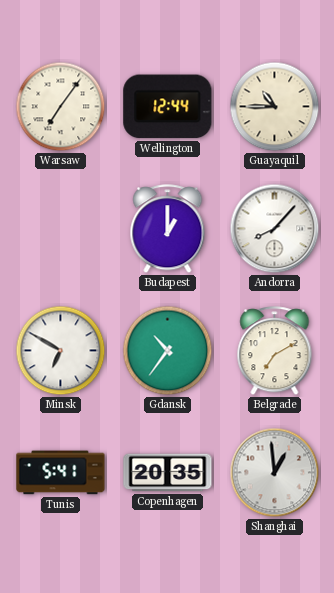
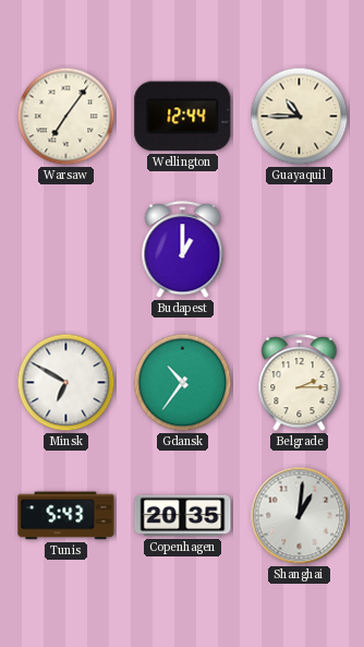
Andorra: 8:07 -> none (275, 229)
Belgrade: 7:10 -> 2:15 (300, 383)
Tunis: 5:41 -> 5:43 (66, 516)
Shanghai: 12:59 -> 1:01 (300, 516)
